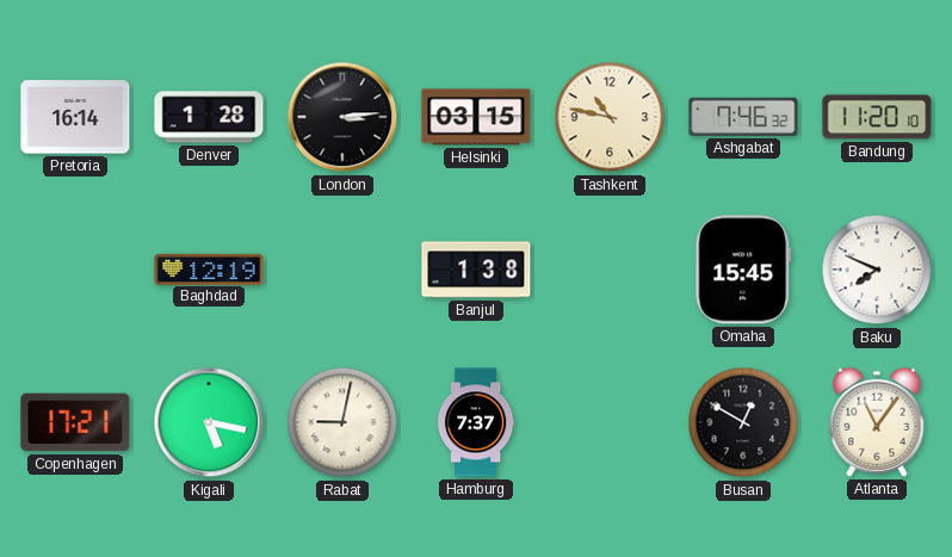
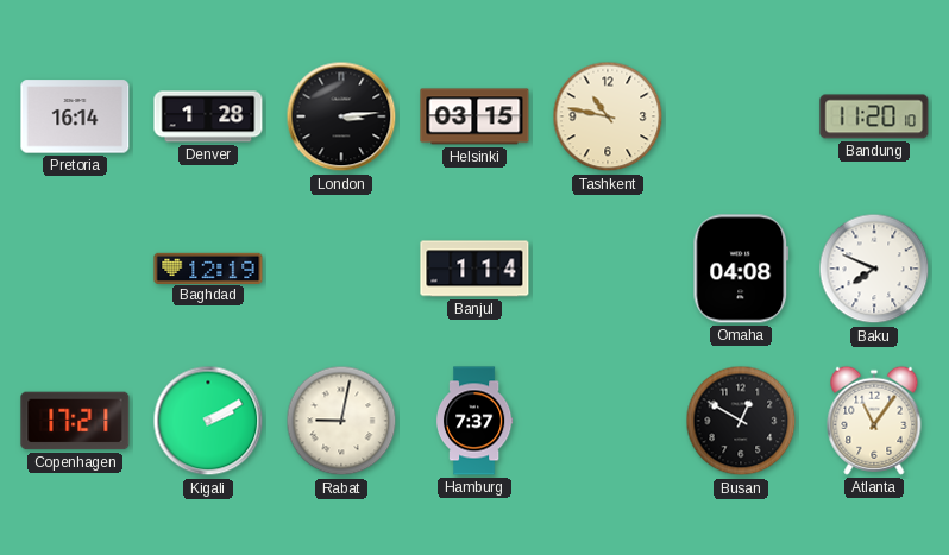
Ashgabat: 7:46 -> none (743, 117)
Banjul: 1:38 -> 1:14 (474, 269)
Omaha: 15:45 -> 04:08 (741, 269)
Kigali: 5:17 -> 2:10 (208, 421)
